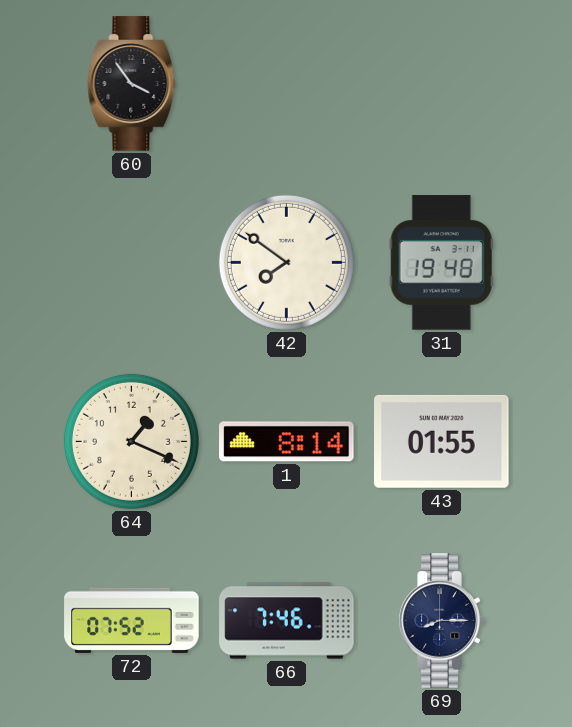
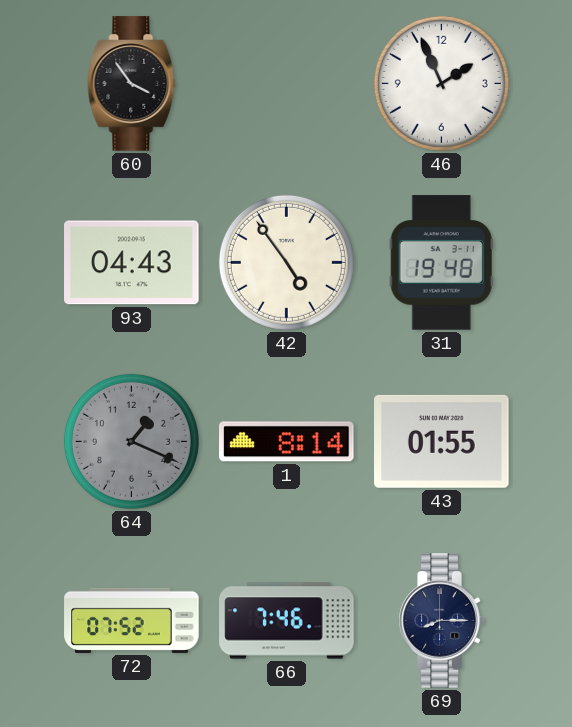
46: none -> 1:56 (441, 83)
93: none -> 04:43 (132, 263)
42: 7:51 -> 4:54 (286, 262)
64 dial: cream -> grey (131, 441)
